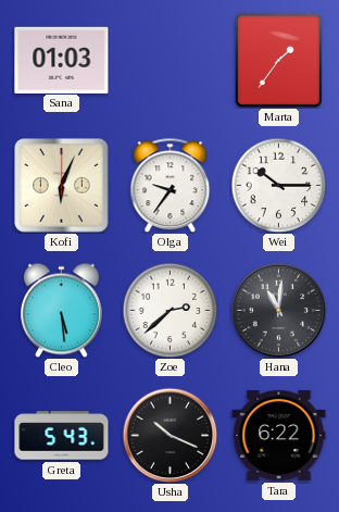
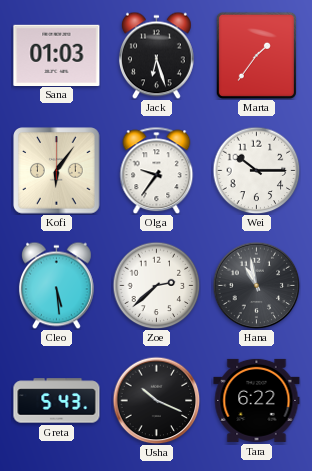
Jack: none -> 6:27 (156, 55)
Kofi: 6:04 -> 6:06 (57, 171)
Hana: 11:01 -> 10:58 (256, 285)
